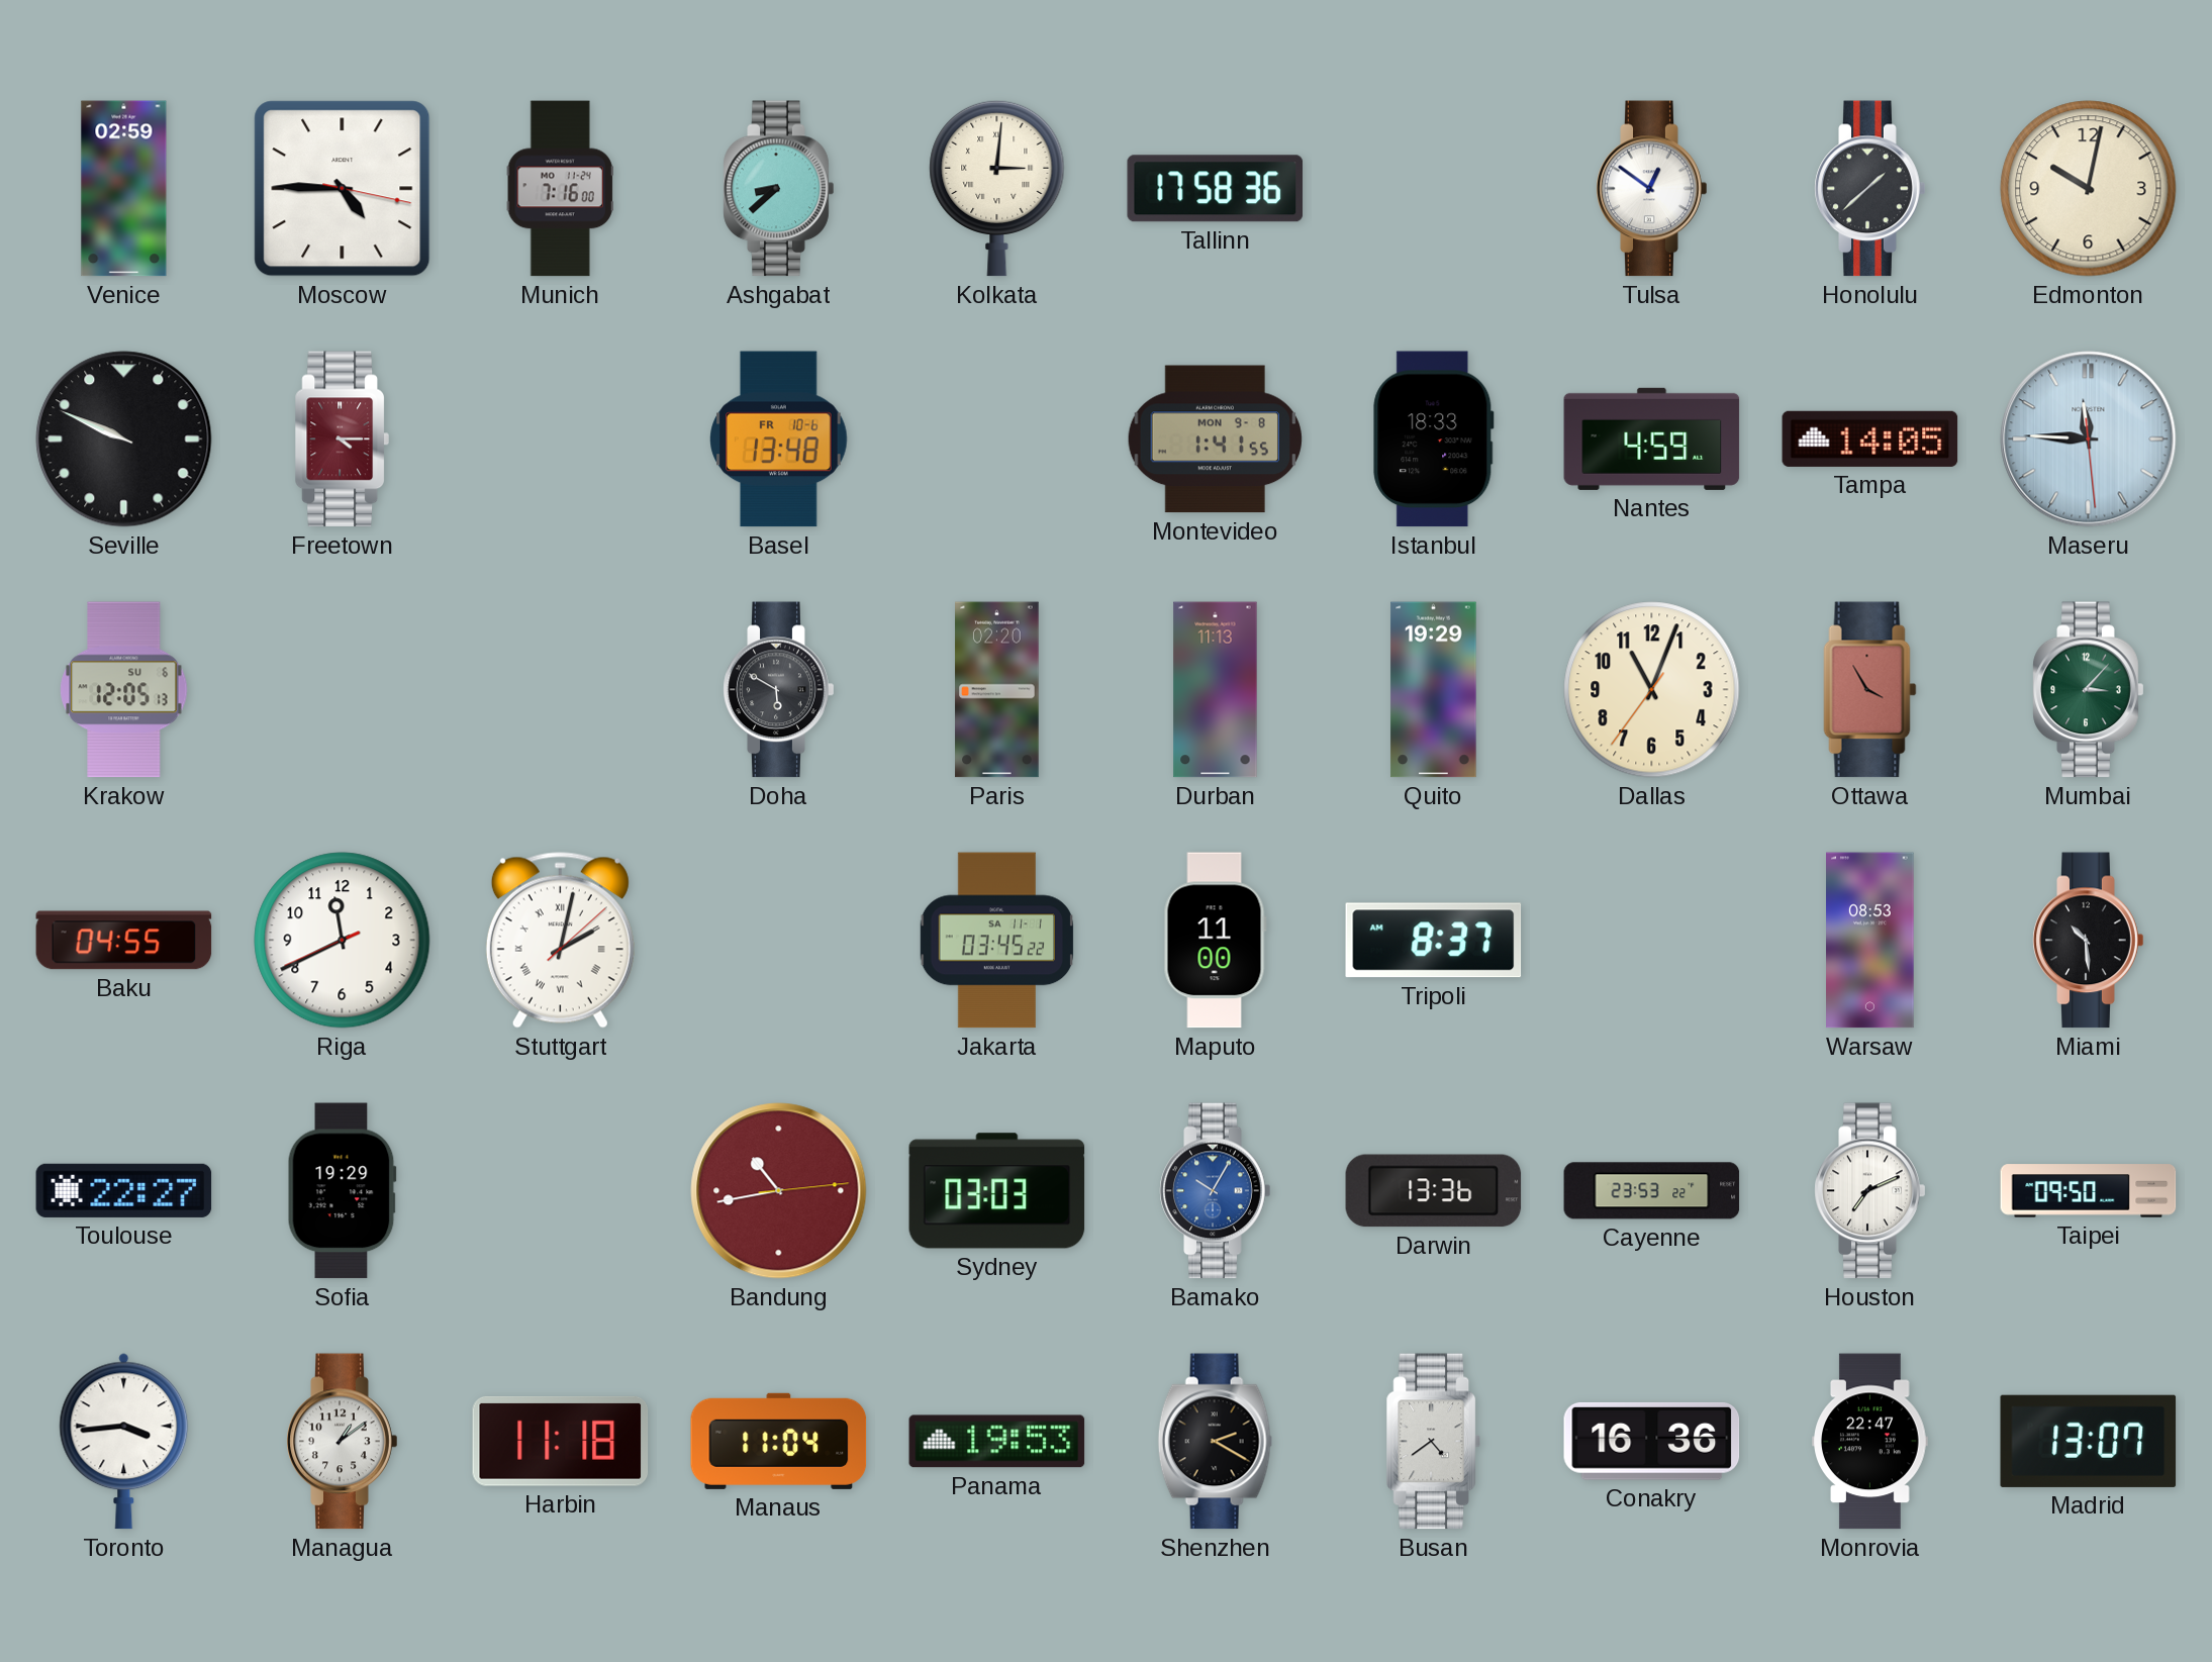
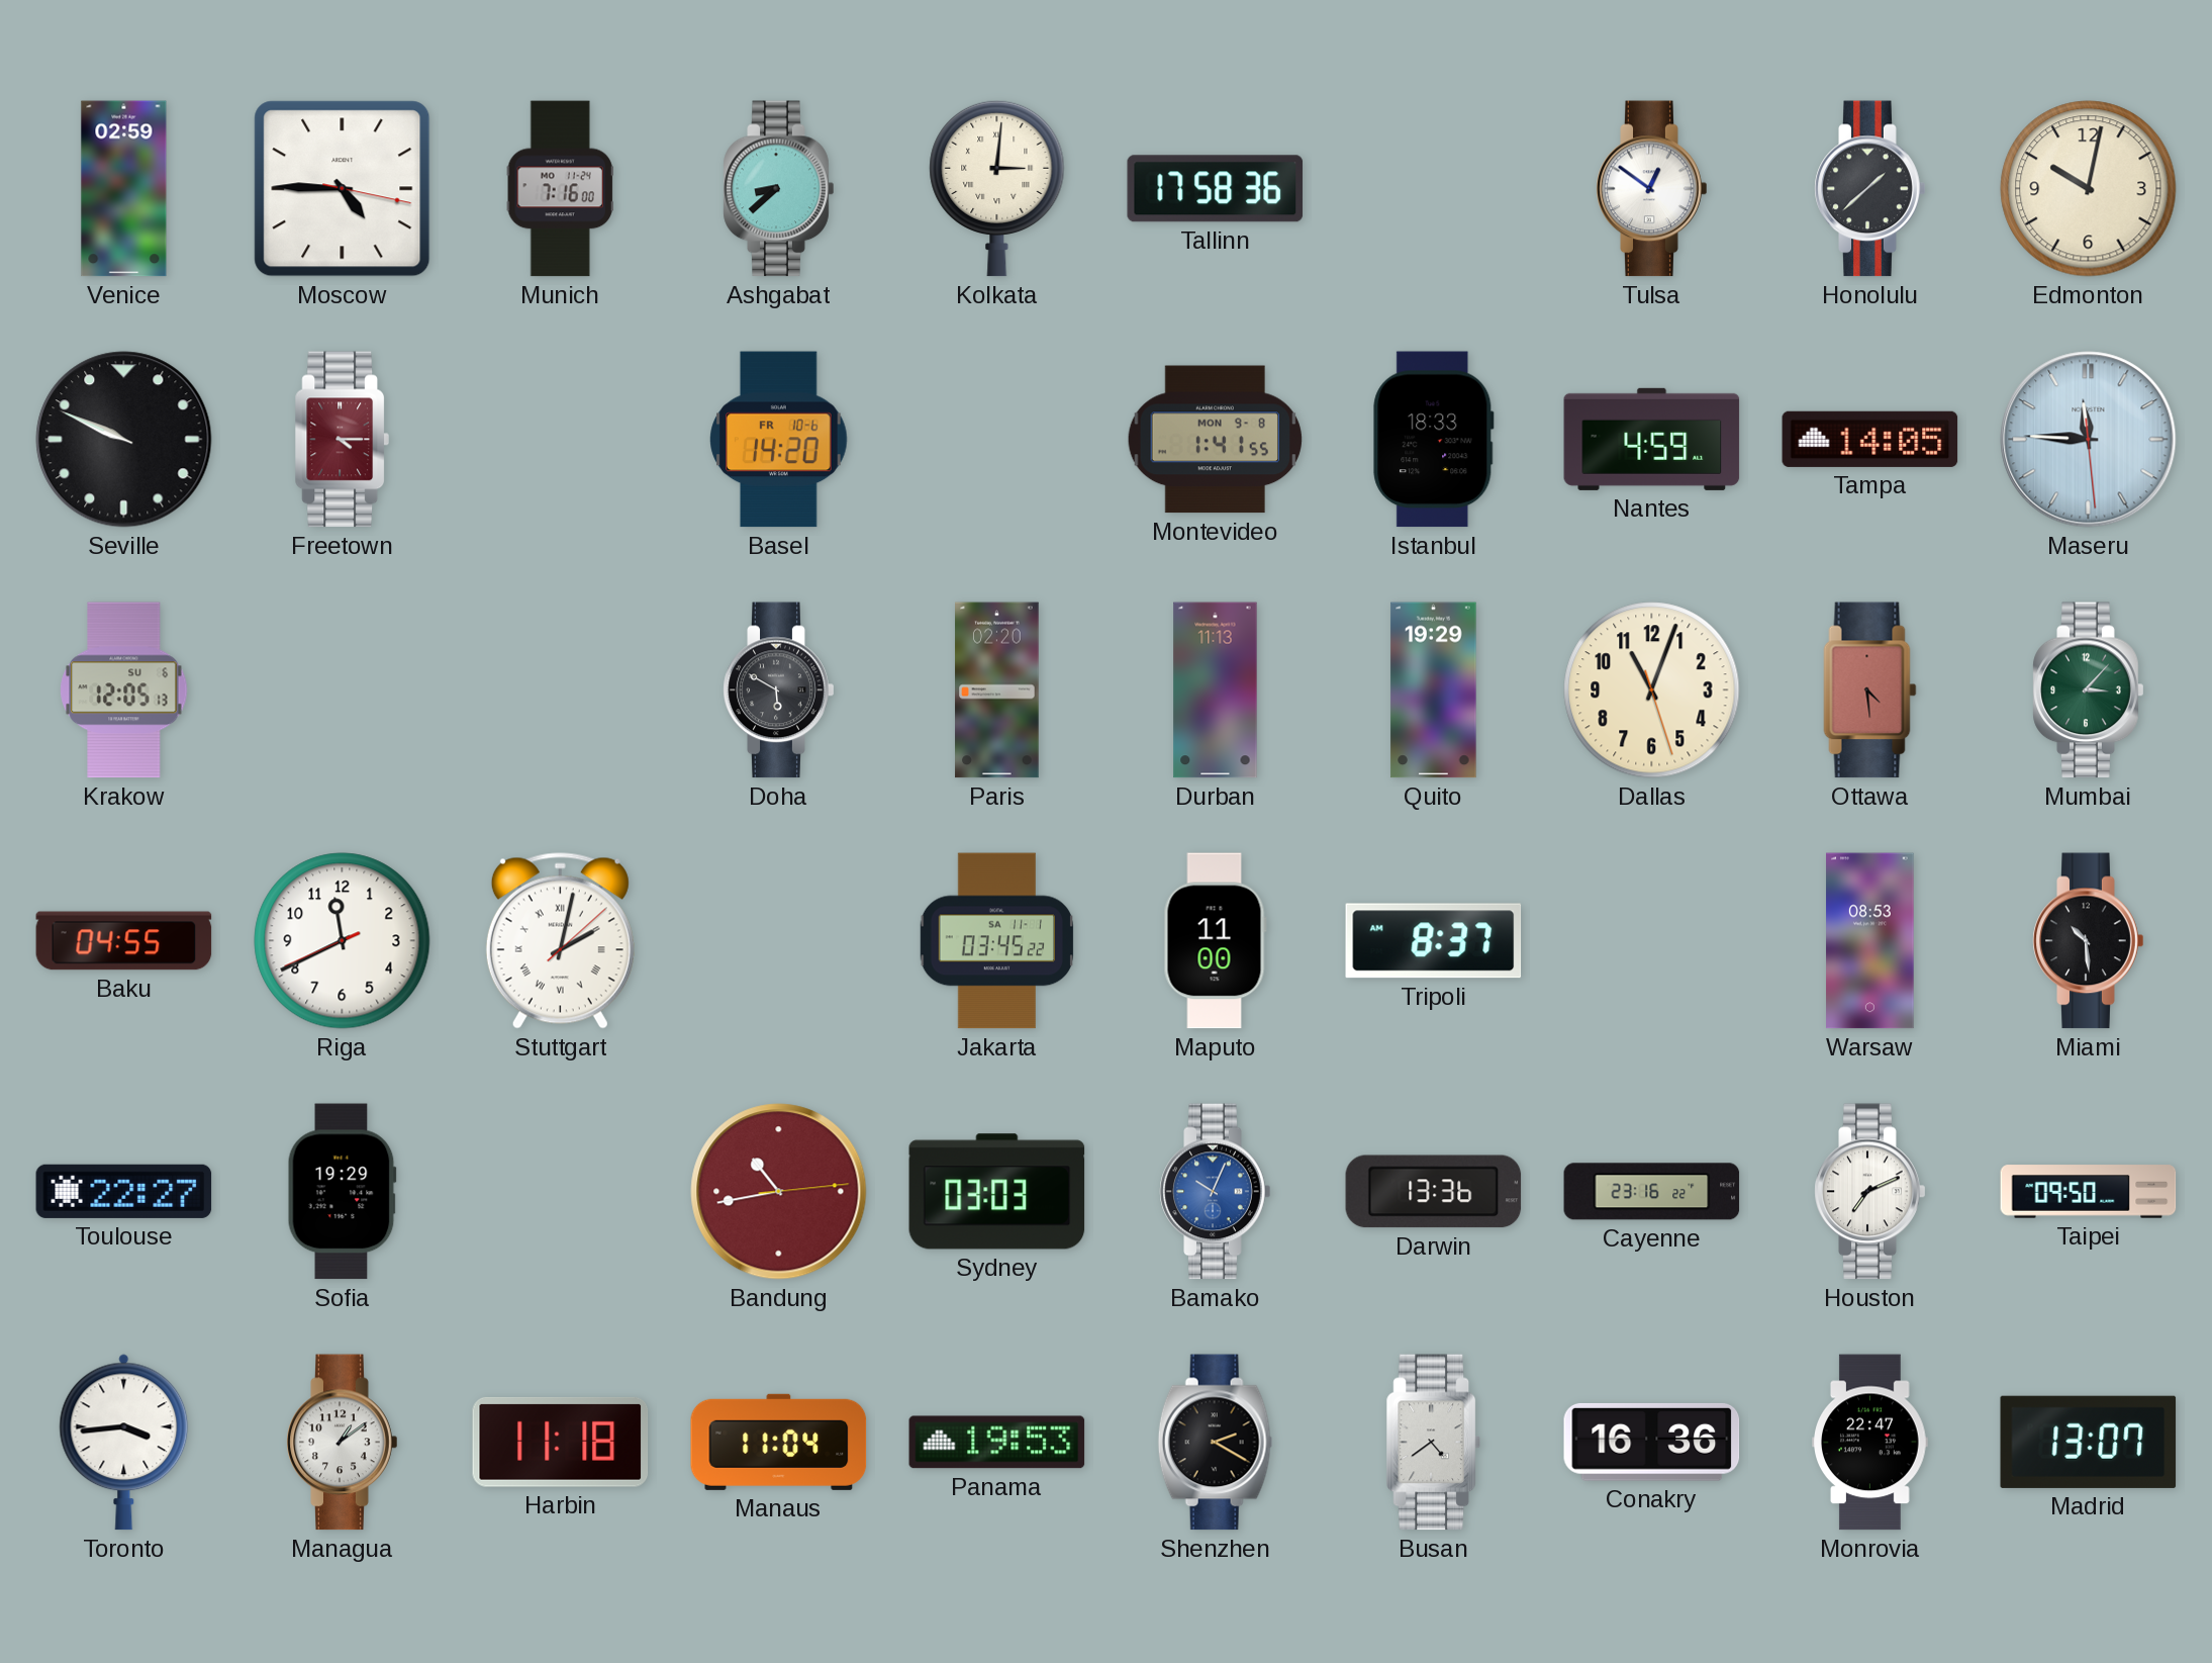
Basel: 13:48 -> 14:20 (779, 440)
Dallas: 11:03:36 -> 11:03:27 (1652, 690)
Ottawa: 3:55 -> 4:29 (1870, 690)
Bamako: 10:05 -> 10:04 (1216, 1192)
Cayenne: 23:53 -> 23:16 (1652, 1192)
